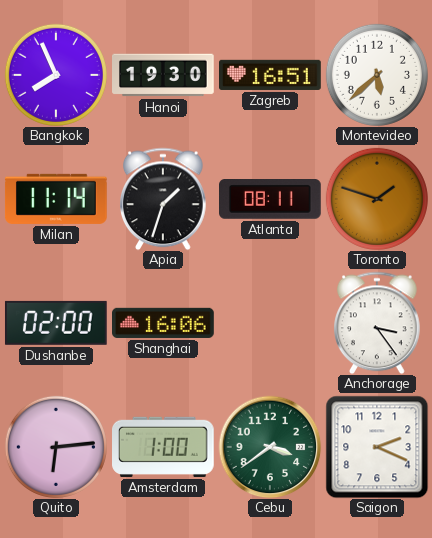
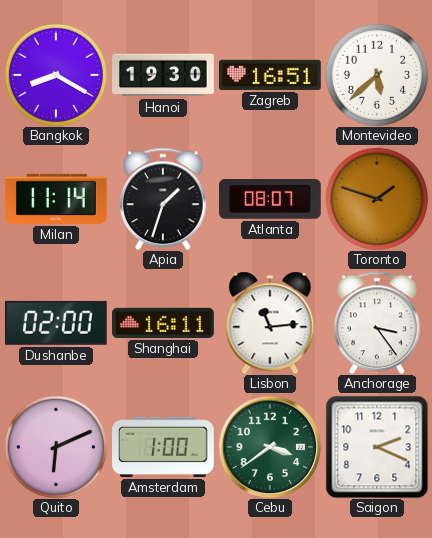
Bangkok: 7:56 -> 8:20 (56, 75)
Atlanta: 08:11 -> 08:07 (271, 200)
Shanghai: 16:06 -> 16:11 (164, 323)
Lisbon: none -> 11:14 (270, 323)
Quito: 6:14 -> 6:11 (56, 447)
